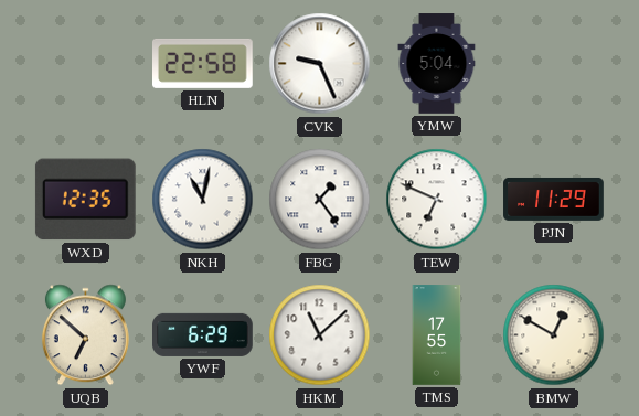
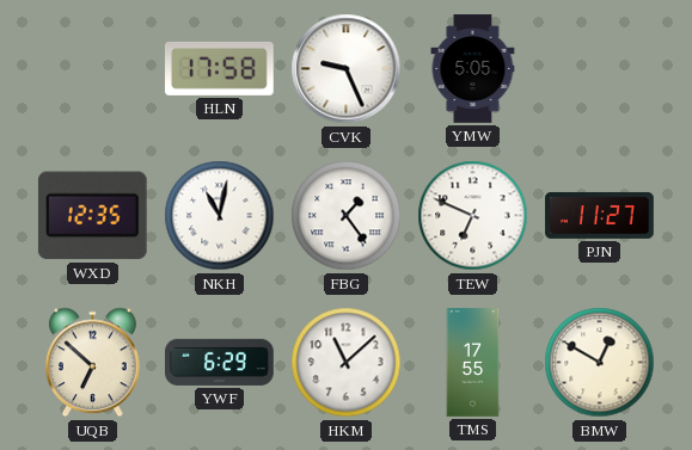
HLN: 22:58 -> 17:58 (220, 68)
YMW: 5:04 -> 5:05 (473, 69)
PJN: 11:29 -> 11:27 (600, 215)
